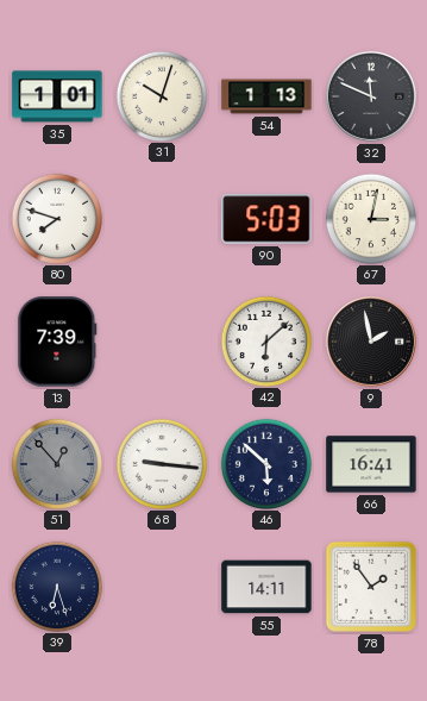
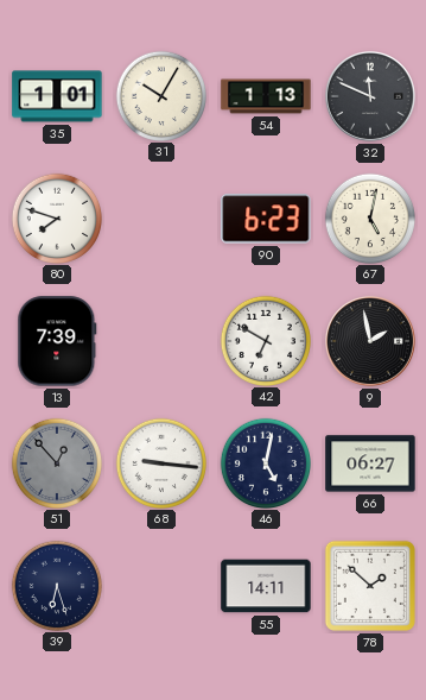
31: 10:03 -> 10:05 (160, 95)
90: 5:03 -> 6:23 (266, 219)
67: 3:02 -> 5:02 (369, 217)
42: 6:08 -> 6:50 (265, 340)
46: 5:52 -> 5:02 (265, 462)
66: 16:41 -> 06:27 (370, 463)
78: 1:54 -> 1:52 (370, 586)
